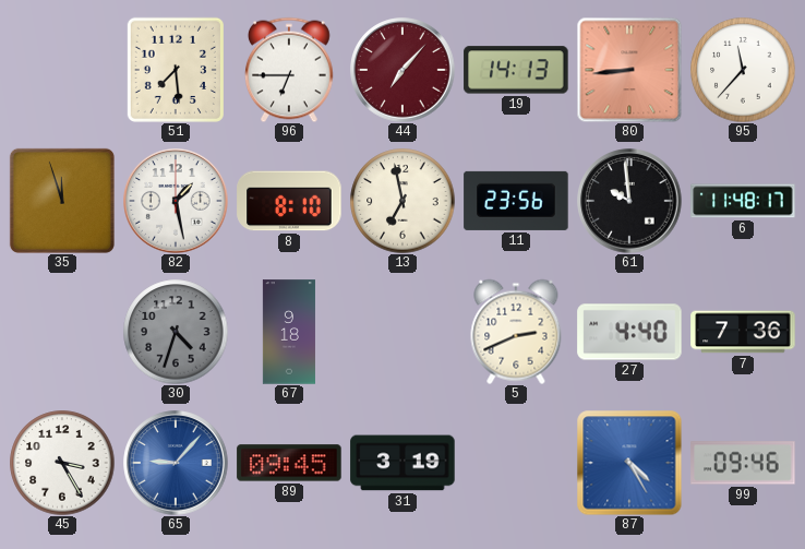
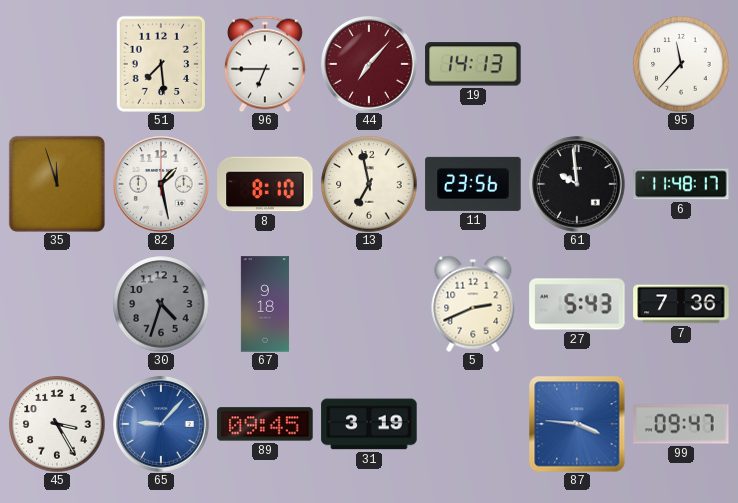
80: 8:44 -> none (629, 70)
27: 4:40 -> 5:43 (577, 304)
87: 4:25 -> 3:46 (577, 424)
99: 09:46 -> 09:47 (681, 424)
